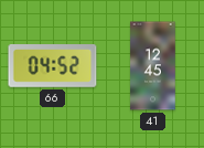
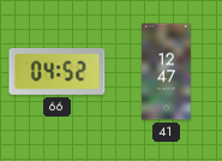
41: 12:45 -> 12:47 (167, 72)
